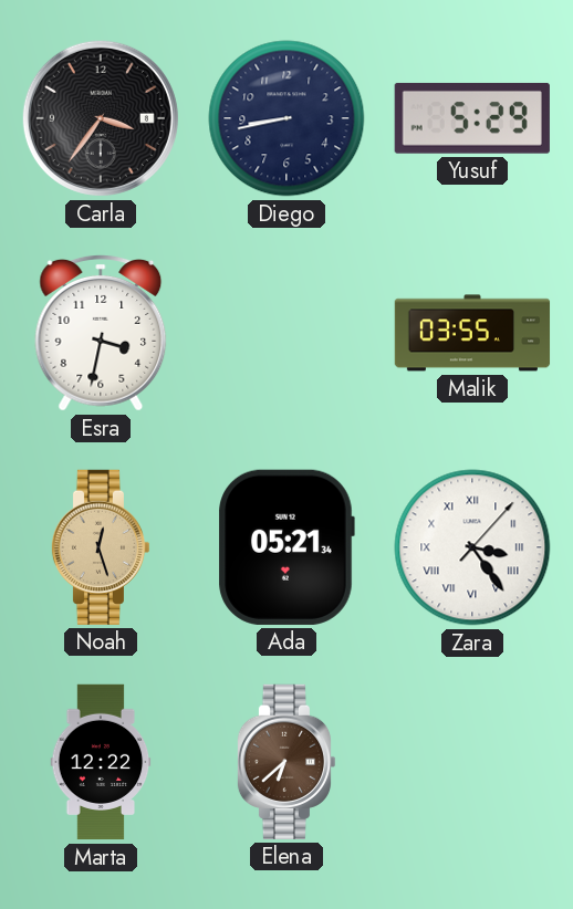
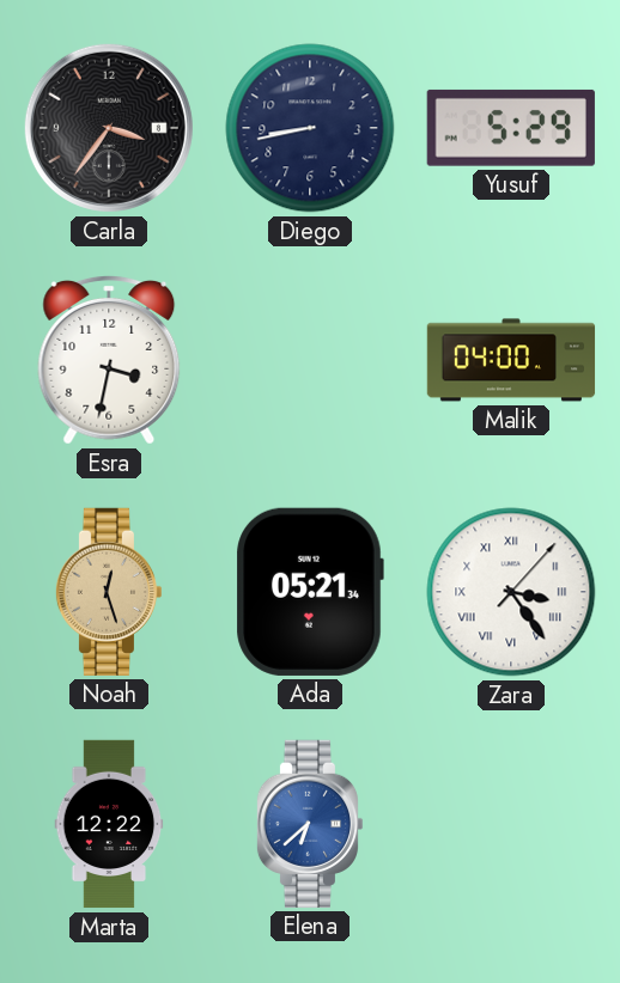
Malik: 03:55 -> 04:00 (511, 360)
Elena dial: brown -> blue (310, 824)
